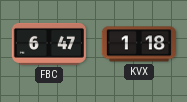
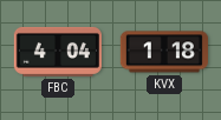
FBC: 6:47 -> 4:04 (58, 52)
